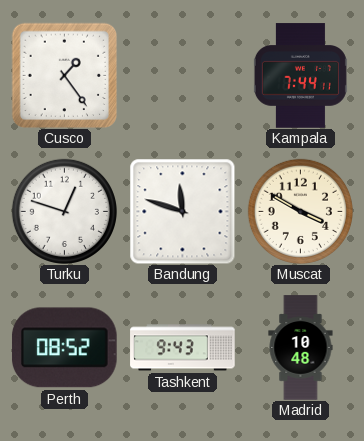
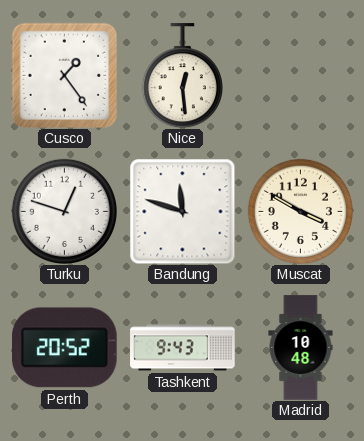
Nice: none -> 12:29 (182, 76)
Kampala: 7:44 -> none (300, 76)
Perth: 08:52 -> 20:52 (65, 348)
